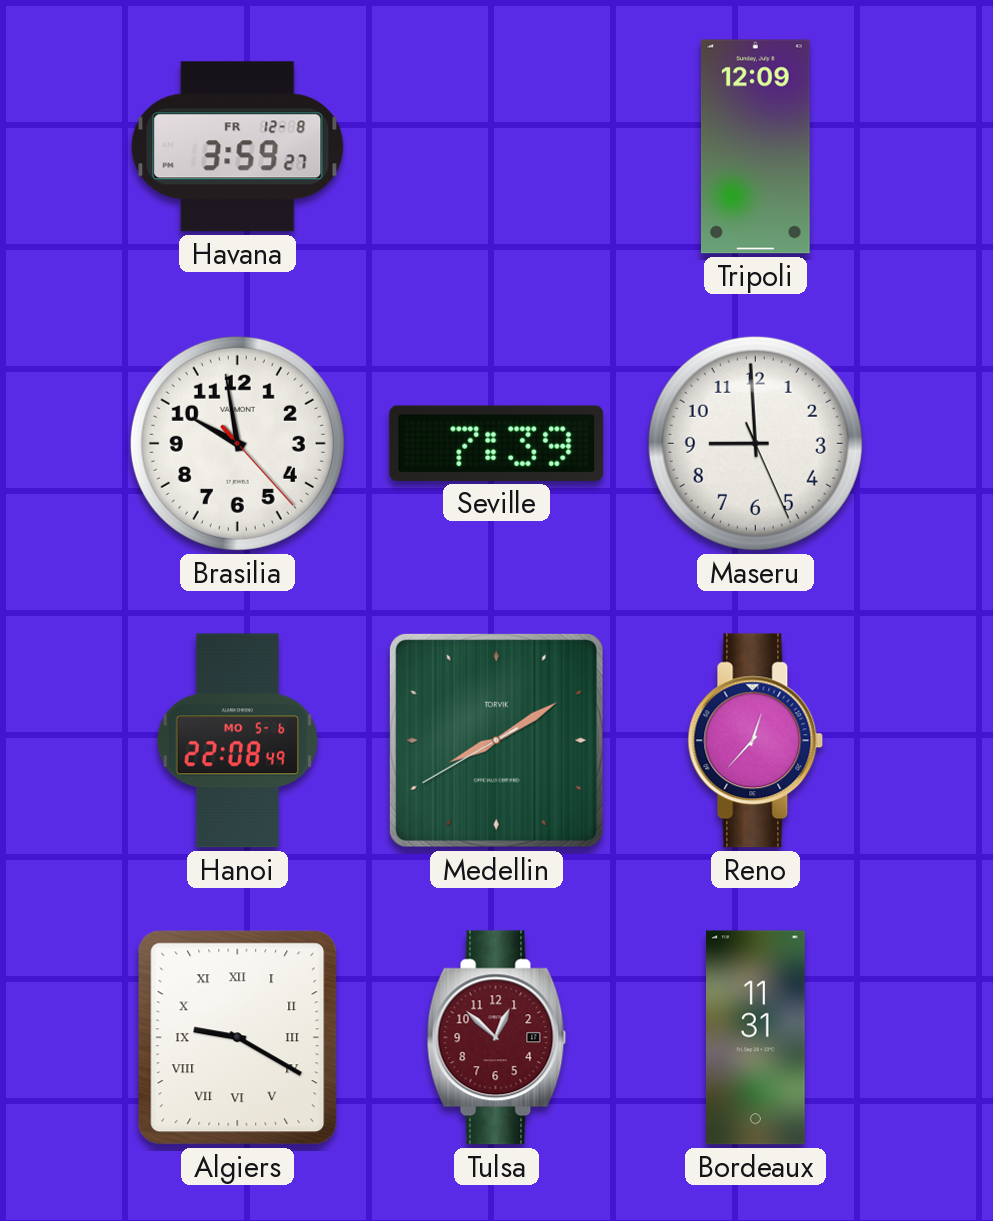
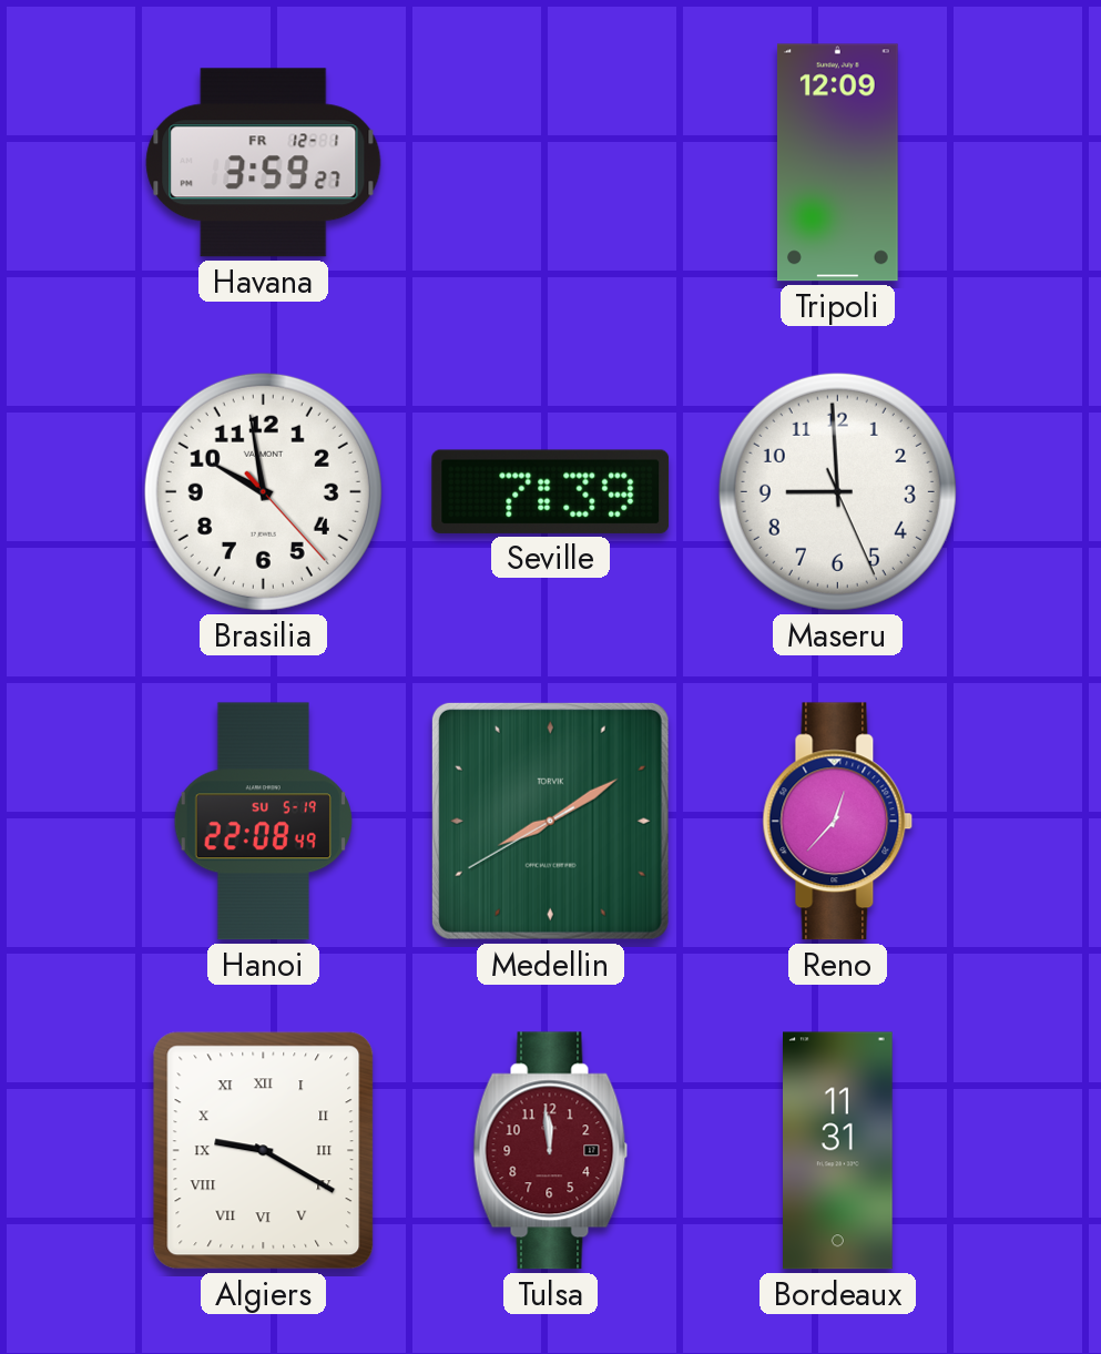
Havana date: FR 12-8 -> FR 12-1 (264, 163)
Hanoi date: MO 5-6 -> SU 5-19 (263, 822)
Tulsa: 12:52 -> 11:59 (551, 1151)
